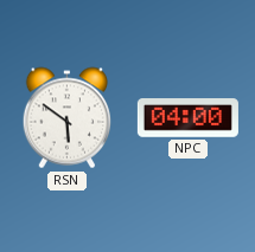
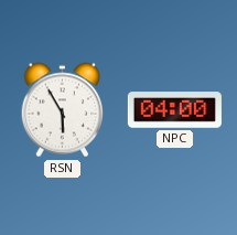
RSN: 5:51 -> 5:55 (63, 110)
